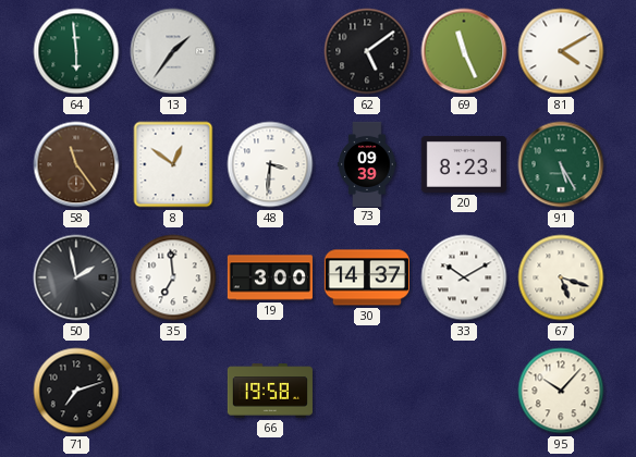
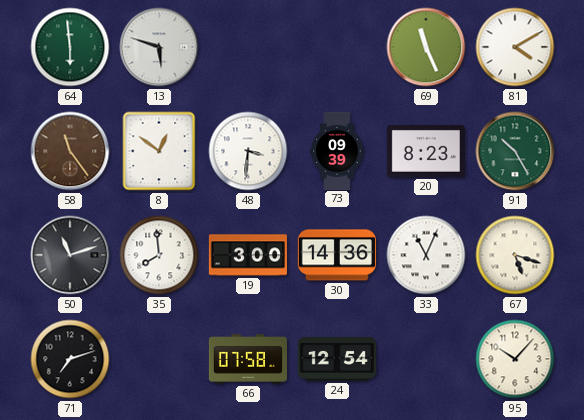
13: 1:36 -> 5:48 (159, 47)
62: 5:09 -> none (367, 51)
91: 5:25 -> 10:25 (515, 151)
50: 1:58 -> 11:12 (70, 255)
35: 6:59 -> 7:59 (159, 255)
30: 14:37 -> 14:36 (337, 255)
33: 10:10 -> 11:04 (426, 255)
66: 19:58 -> 07:58 (248, 359)
24: none -> 12:54 (337, 360)
